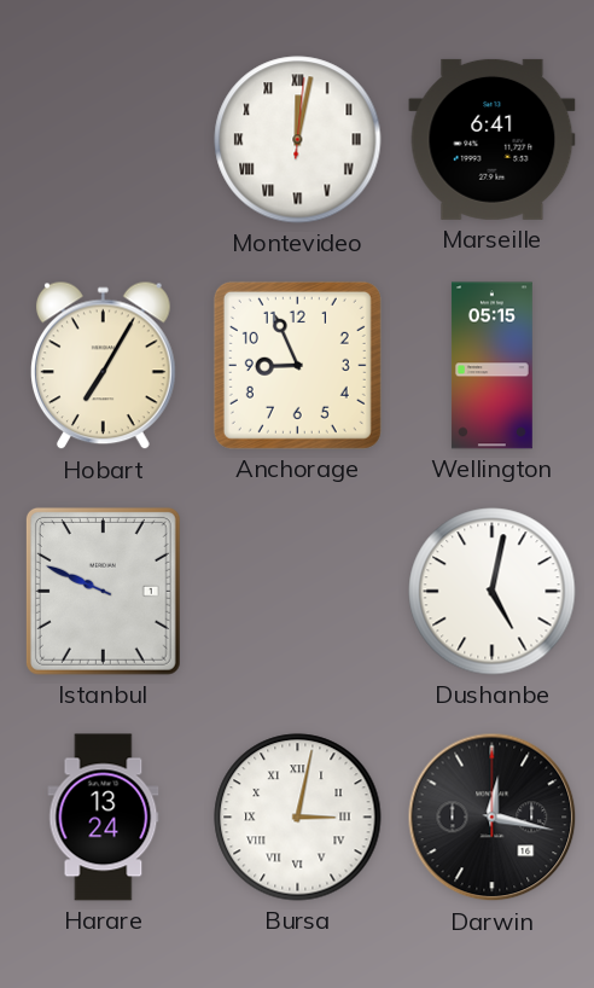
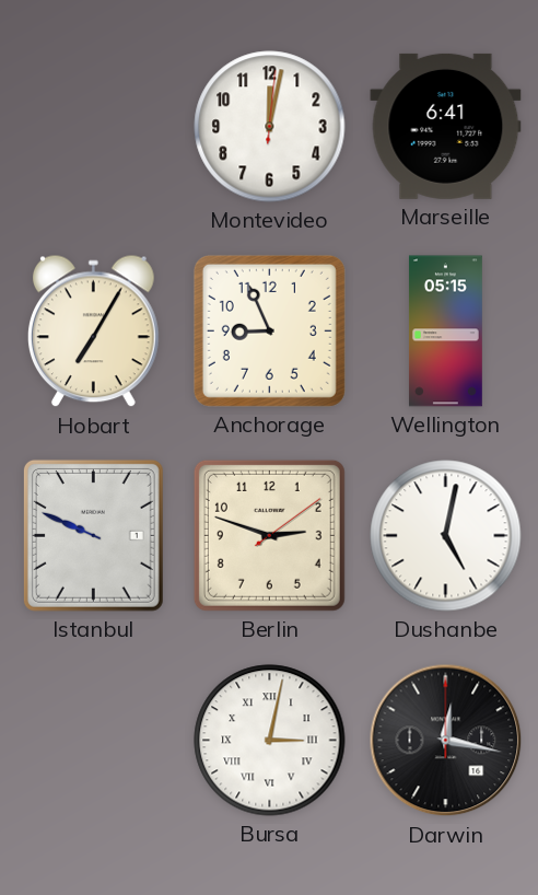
Montevideo numerals: Roman -> Arabic (270, 127)
Berlin: none -> 2:48 (269, 535)
Harare: 13:24 -> none (104, 818)
